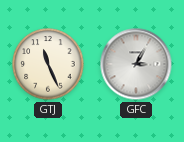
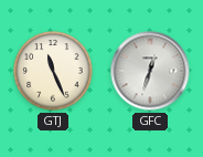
GFC: 3:05 -> 12:33 (150, 71)
